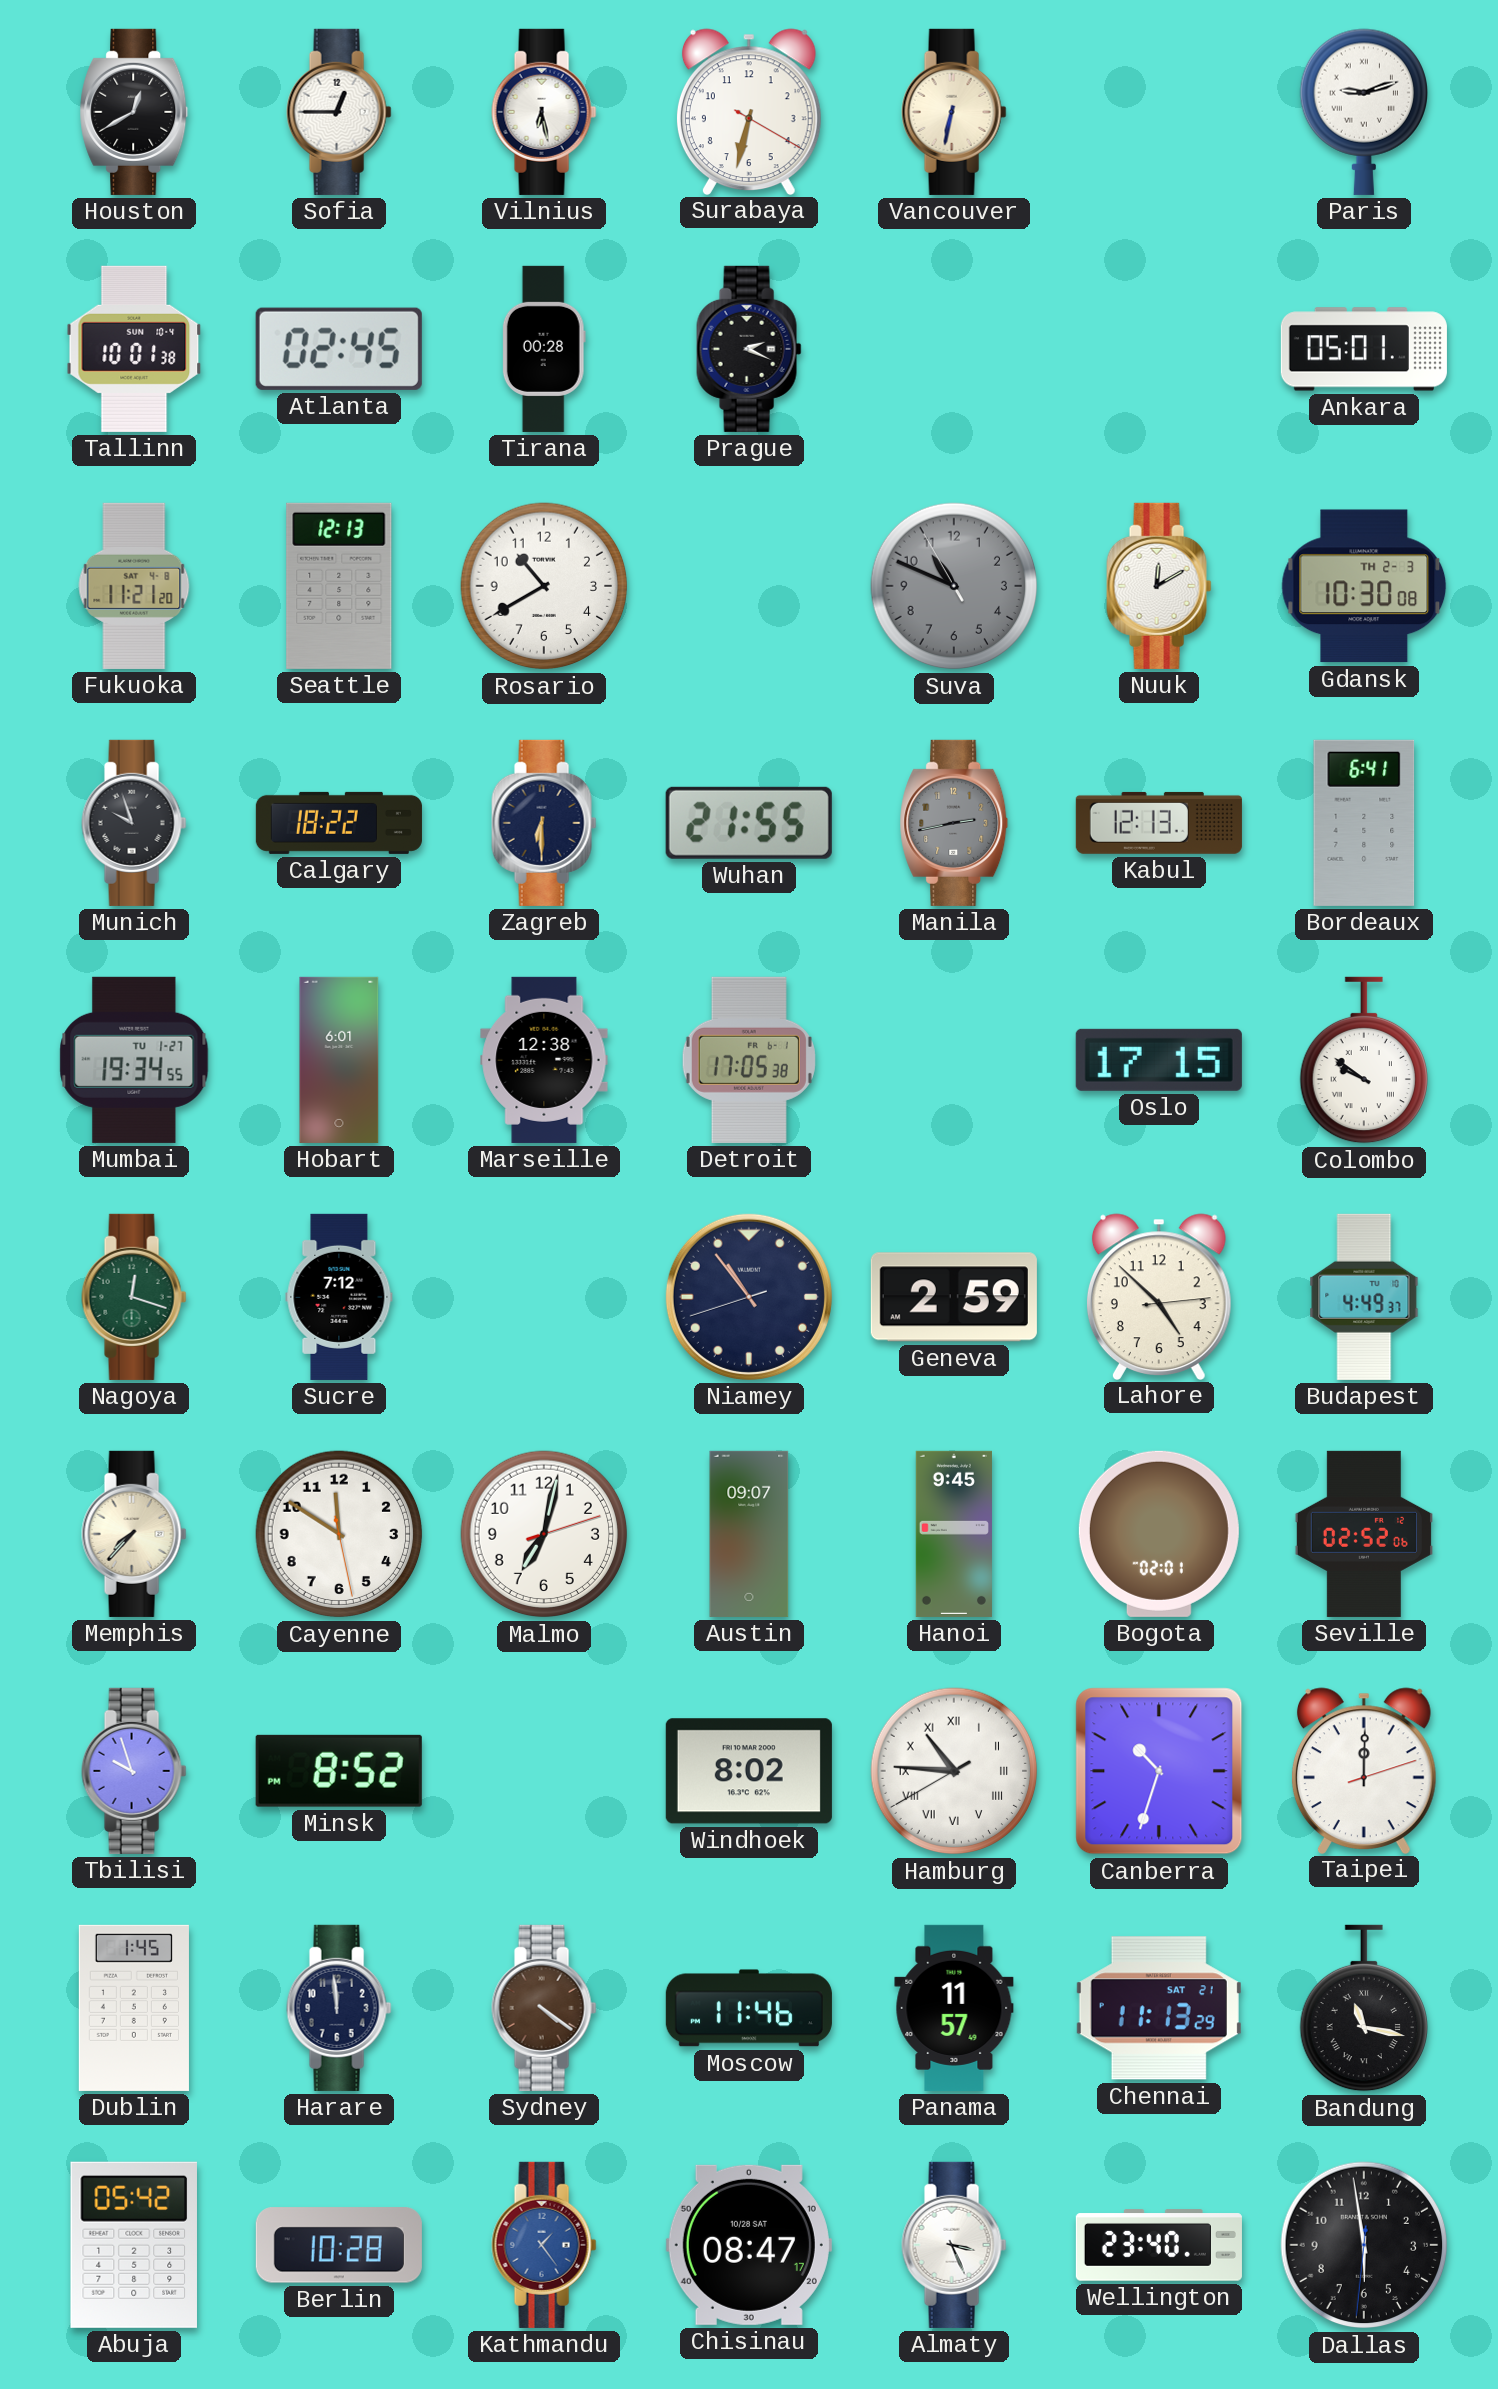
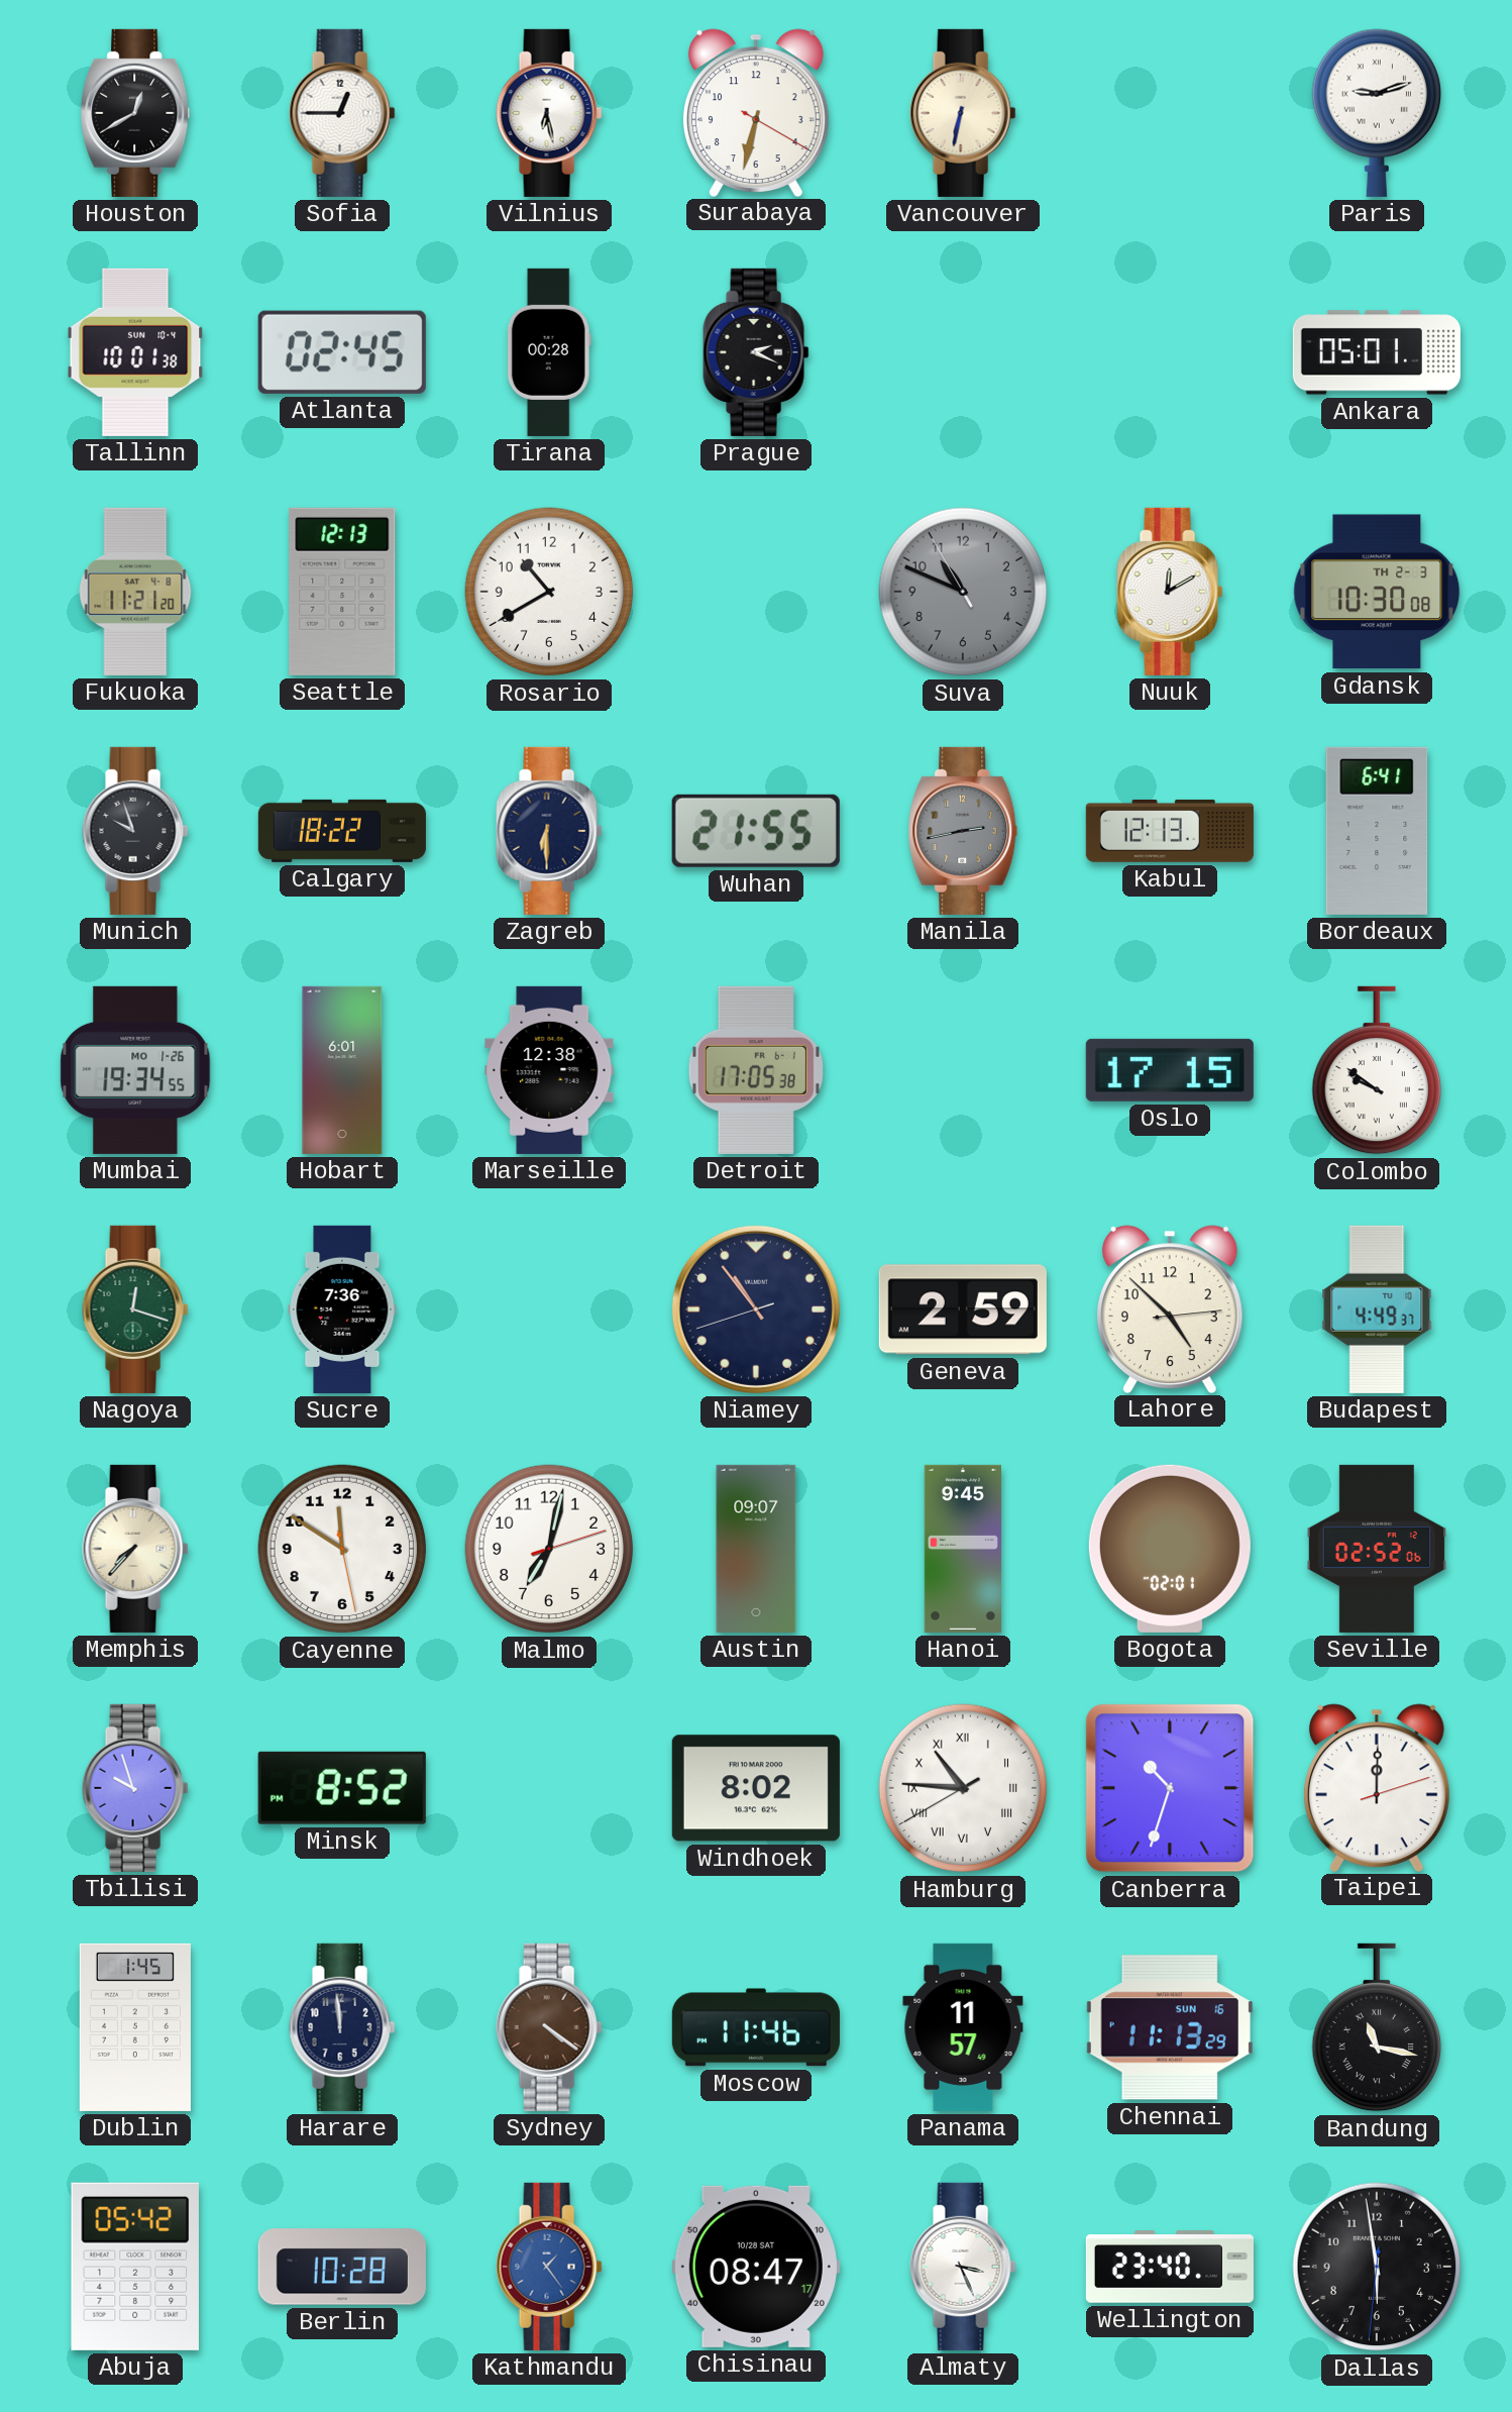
Mumbai date: TU 1-27 -> MO 1-26 (135, 1070)
Sucre: 7:12 -> 7:36 (342, 1309)
Chennai date: SAT 21 -> SUN 16 (1170, 2027)
